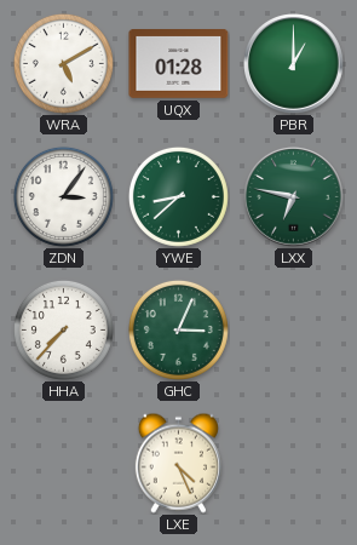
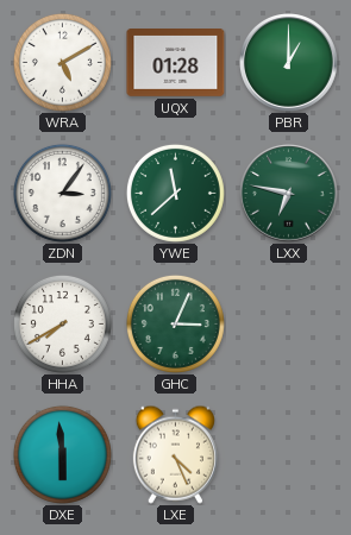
YWE: 8:38 -> 11:38 (175, 193)
HHA: 7:37 -> 7:40 (62, 323)
DXE: none -> 5:59 (62, 454)
